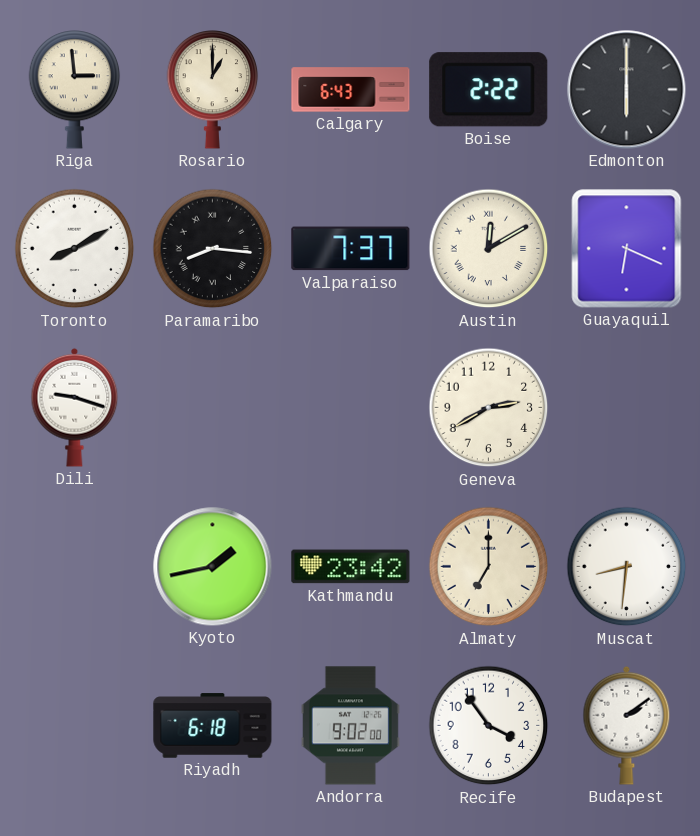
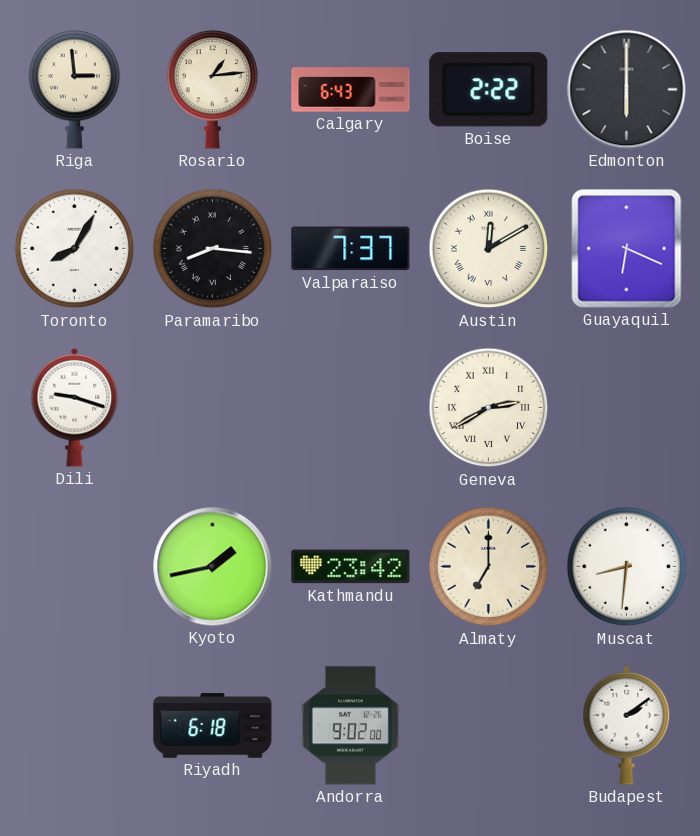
Rosario: 1:00 -> 1:14 (213, 89)
Toronto: 8:10 -> 8:05 (75, 249)
Geneva numerals: Arabic -> Roman (489, 408)
Recife: 3:54 -> none (489, 726)
